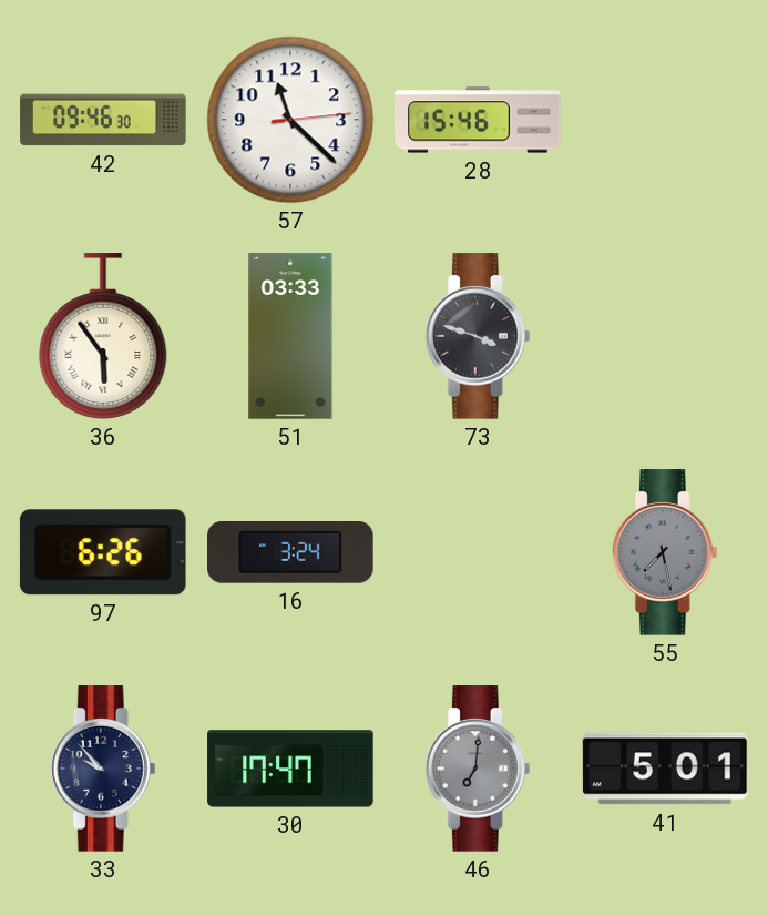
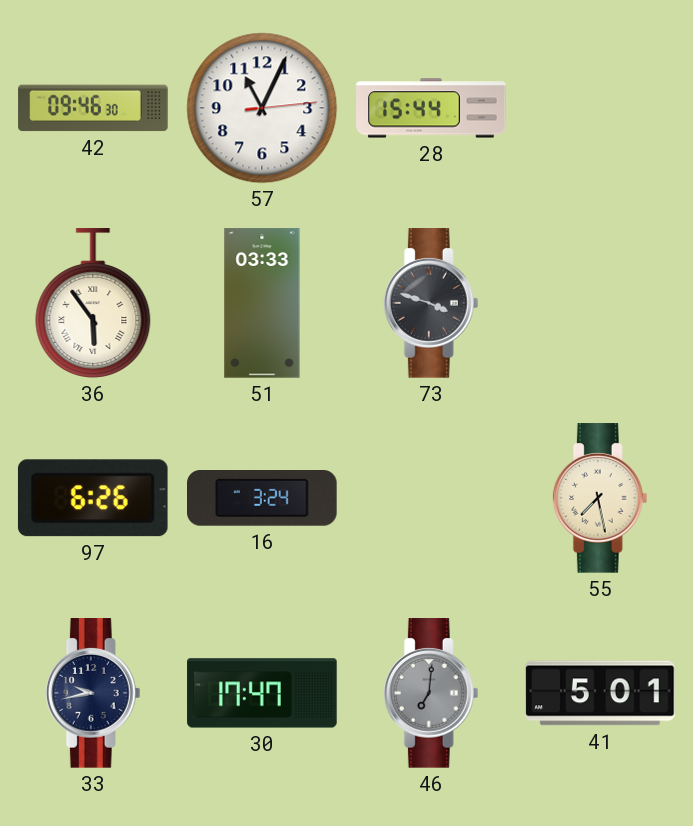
57: 11:22 -> 11:04 (262, 108)
28: 15:46 -> 15:44 (431, 108)
55 dial: grey -> cream (600, 498)
33: 9:53 -> 9:43 (93, 693)
